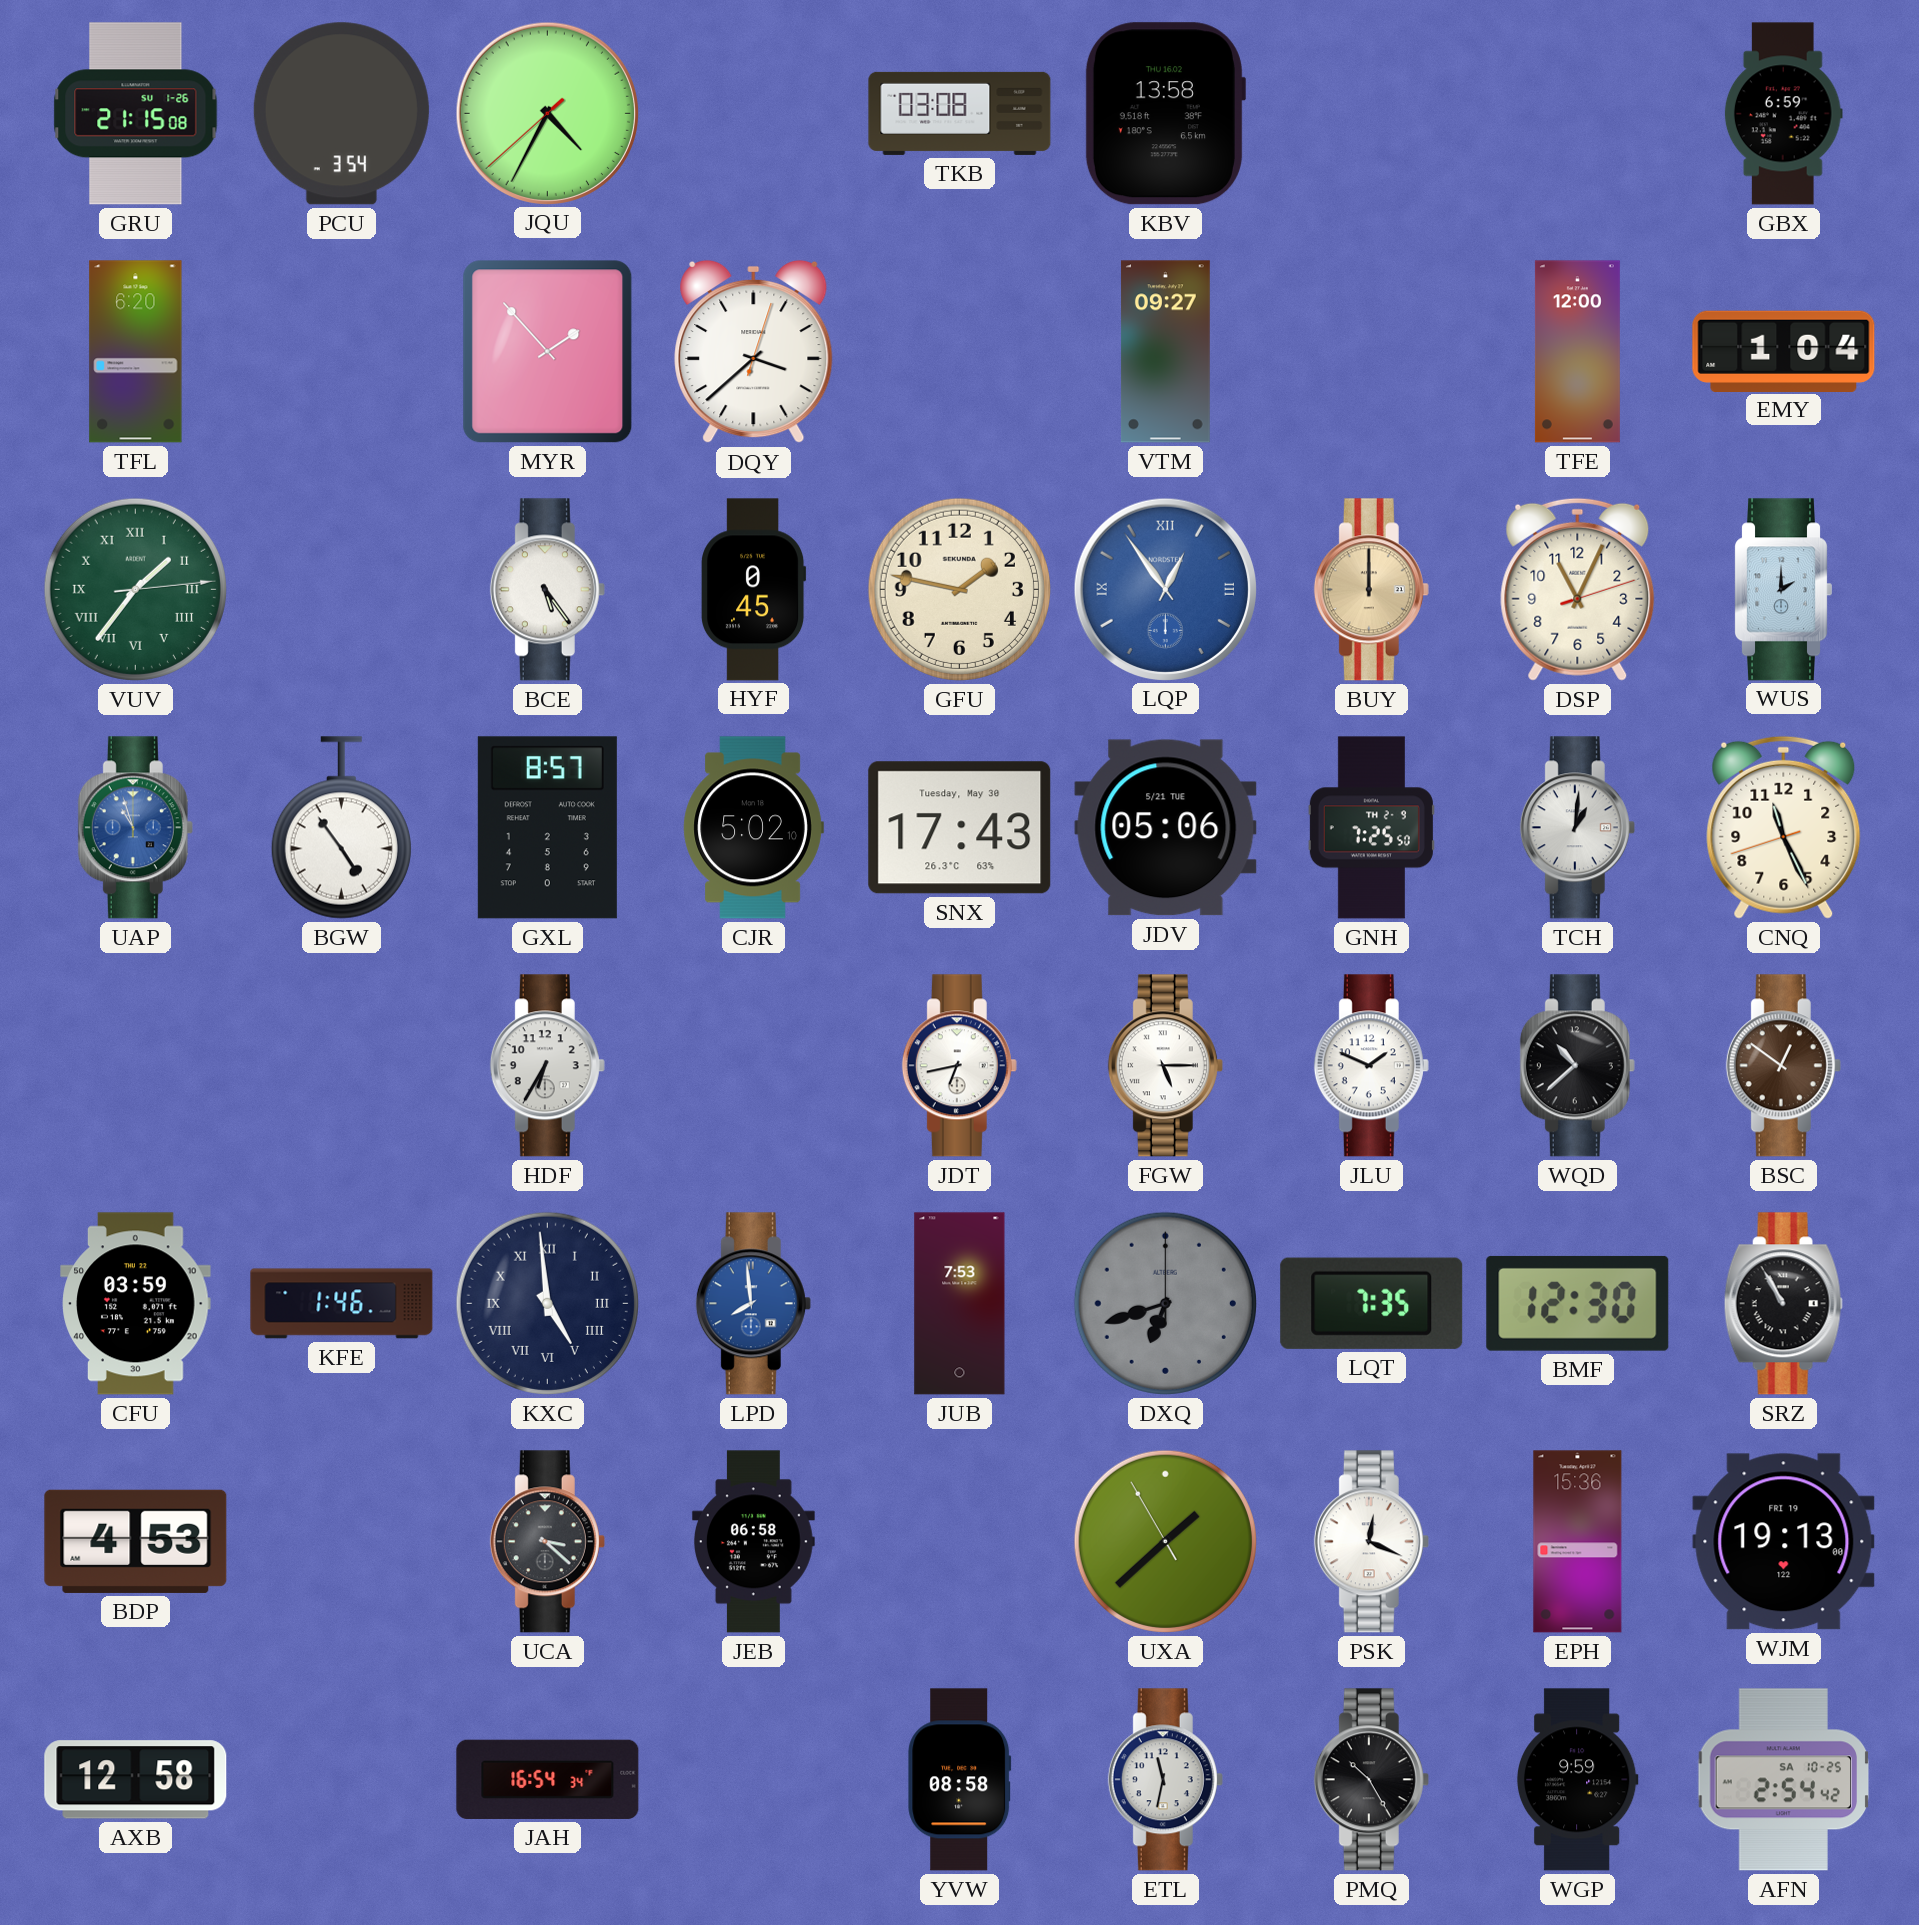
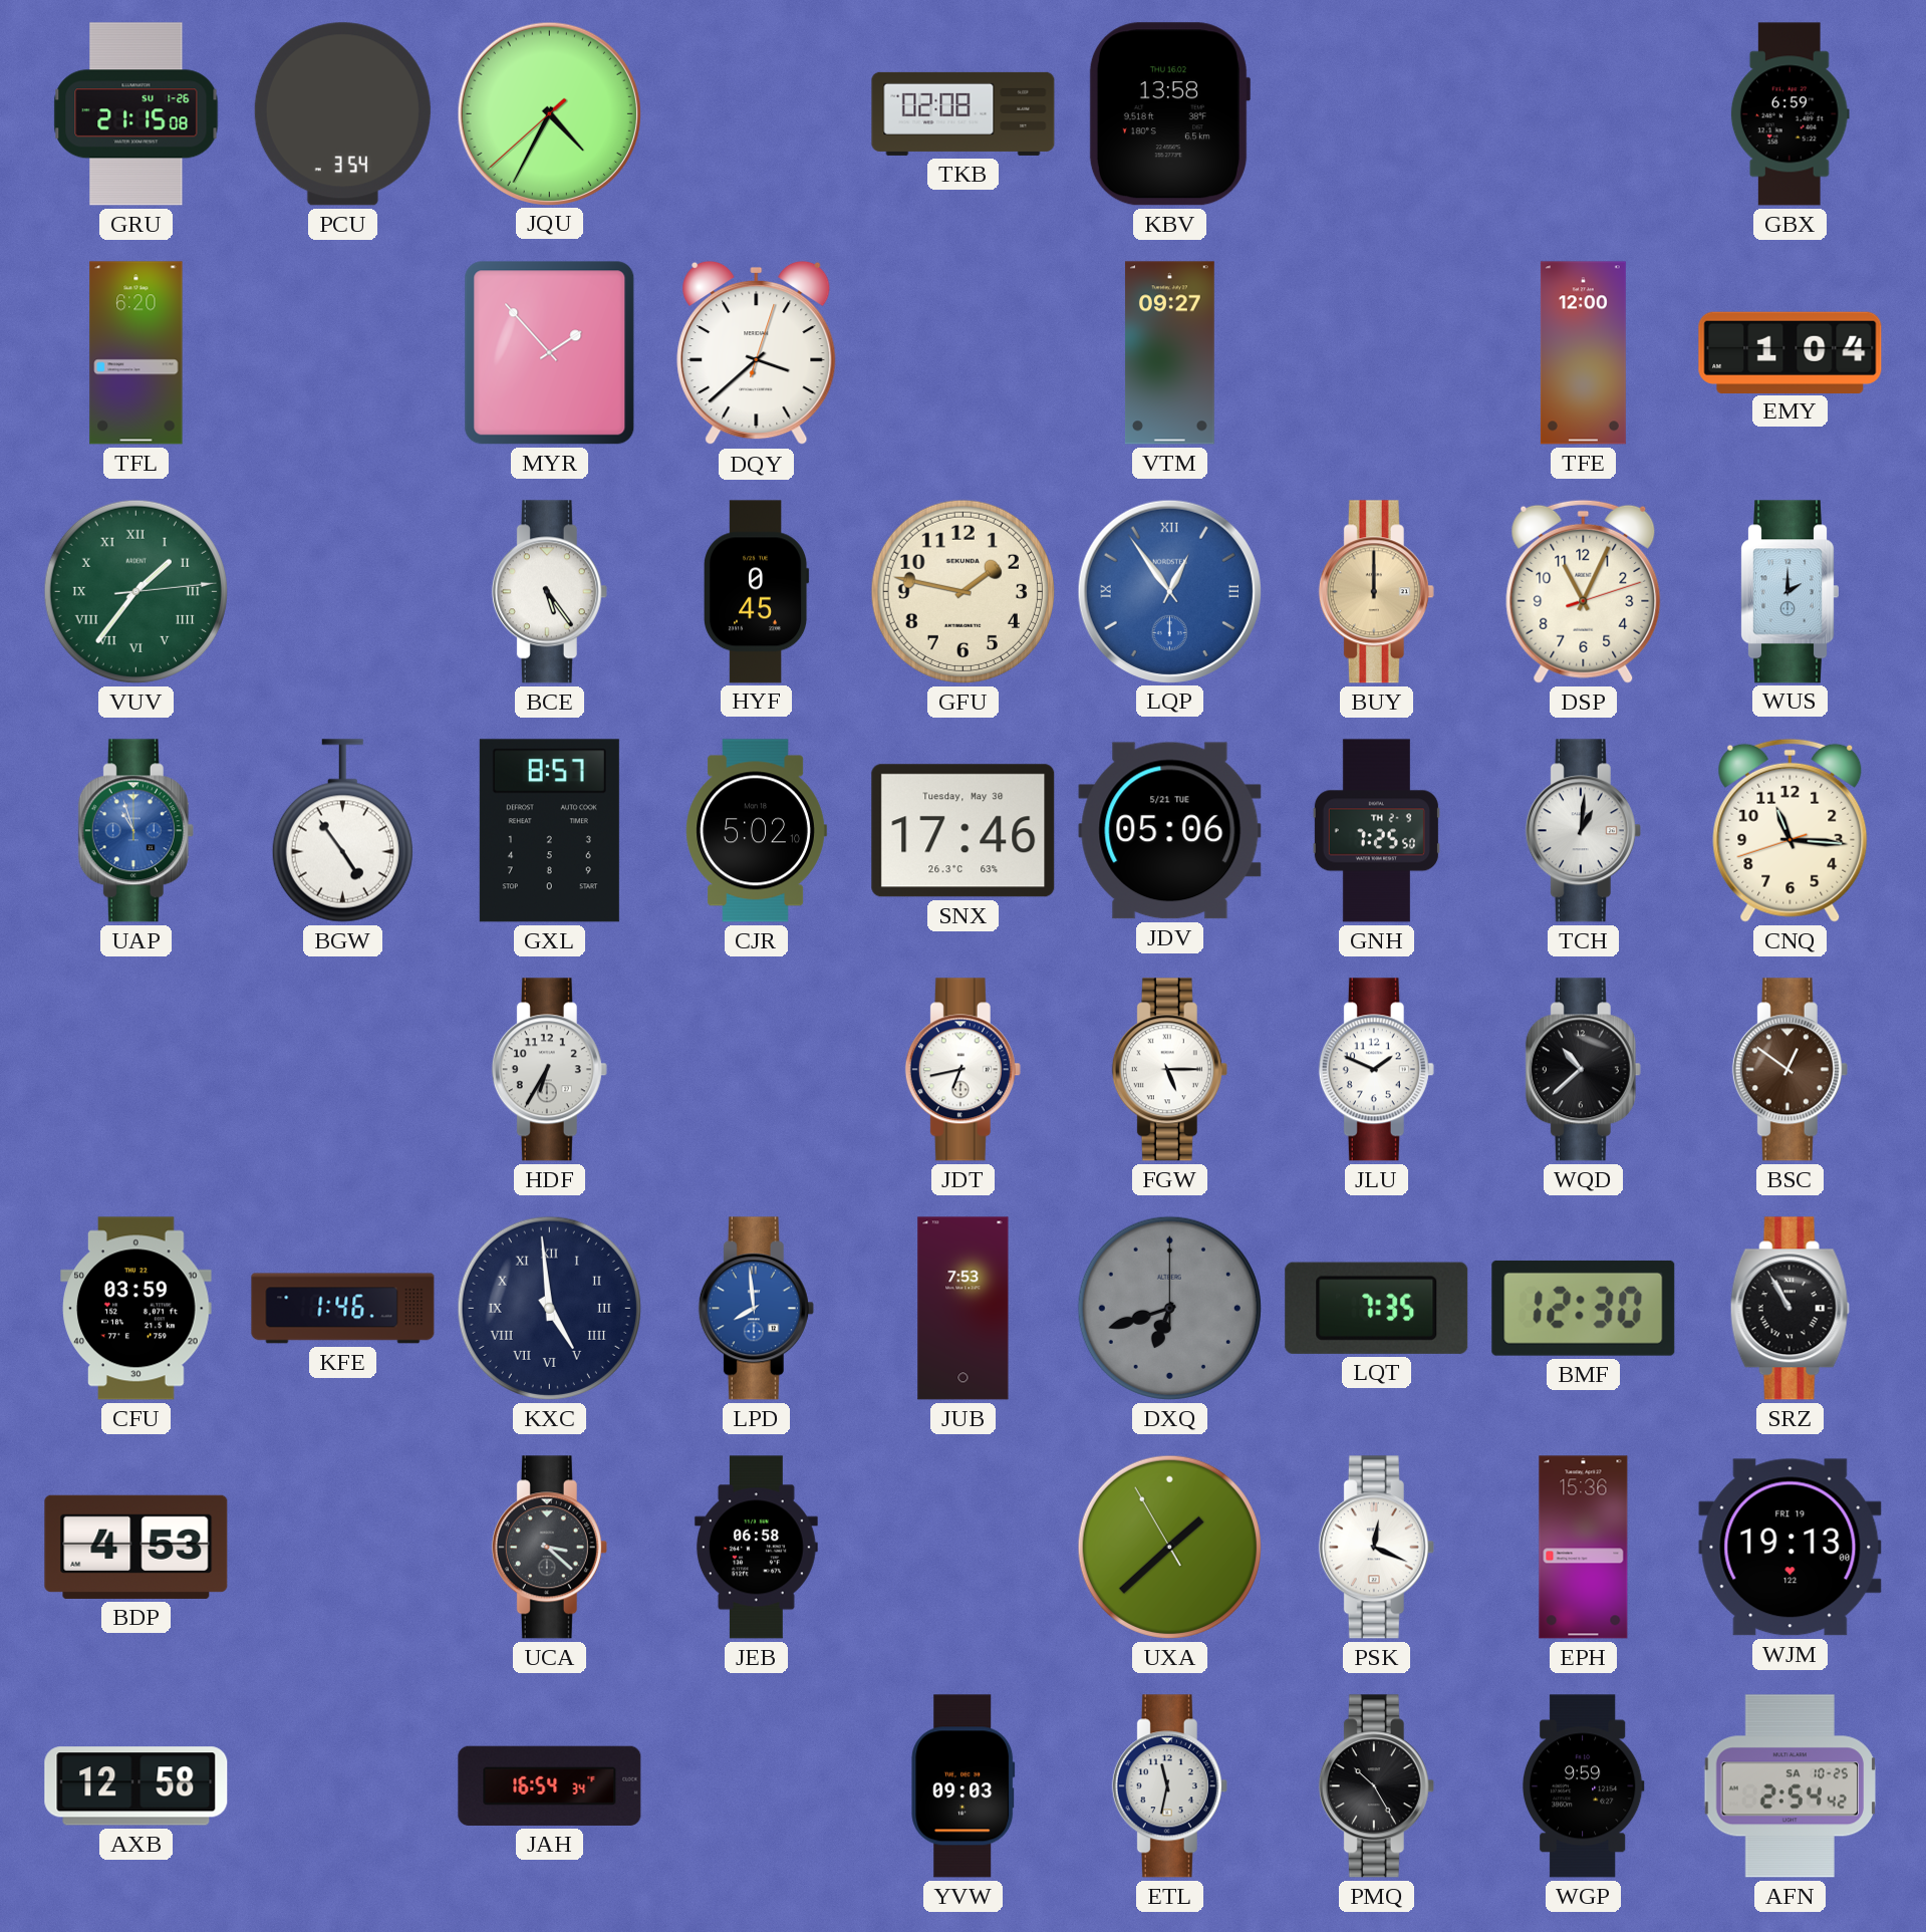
TKB: 03:08 -> 02:08 (964, 113)
SNX: 17:43 -> 17:46 (964, 831)
CNQ: 11:25 -> 11:15 (1791, 830)
YVW: 08:58 -> 09:03 (964, 1786)
